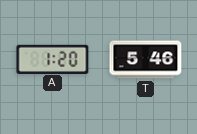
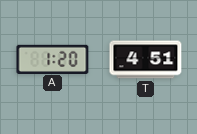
T: 5:46 -> 4:51 (146, 60)
